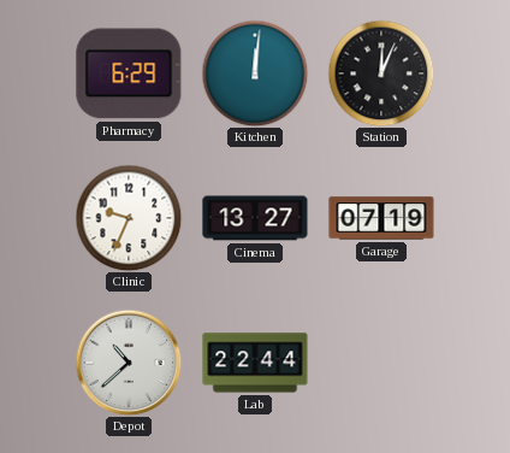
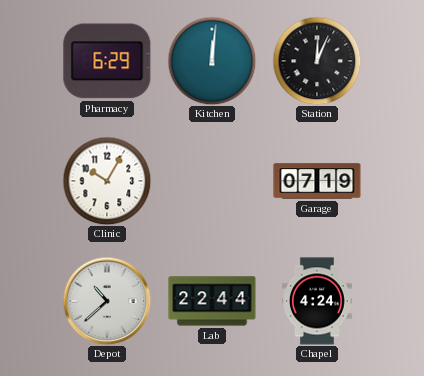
Clinic: 9:34 -> 10:05 (107, 181)
Cinema: 13:27 -> none (255, 218)
Chapel: none -> 4:24 (318, 301)
